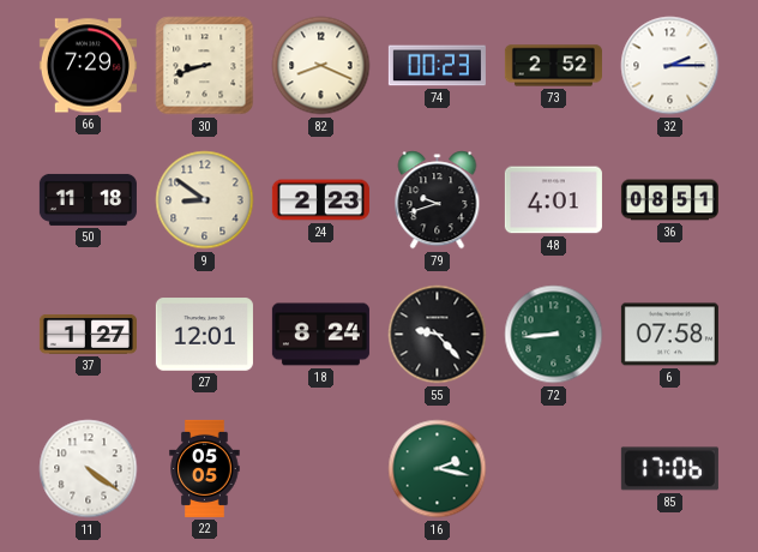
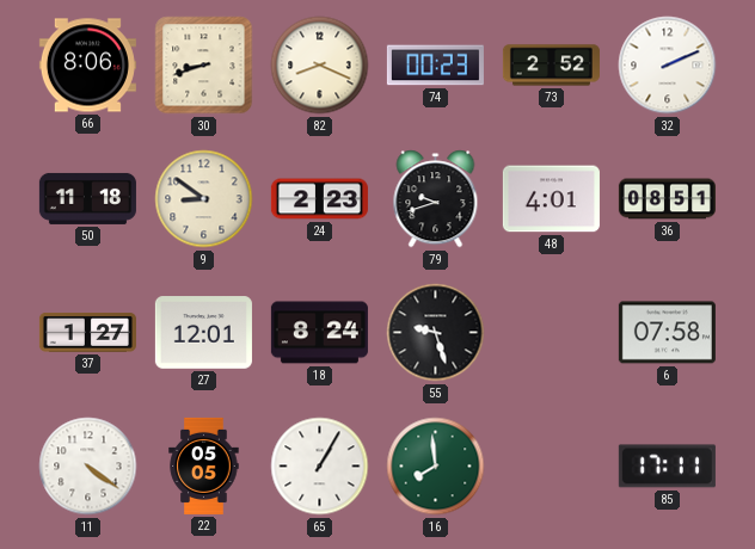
66: 7:29 -> 8:06 (87, 66)
32: 2:15 -> 2:11 (668, 66)
55: 9:23 -> 9:27 (436, 333)
72: 8:44 -> none (554, 335)
65: none -> 1:05 (320, 467)
16: 2:17 -> 7:59 (436, 467)
85: 17:06 -> 17:11 (667, 467)
